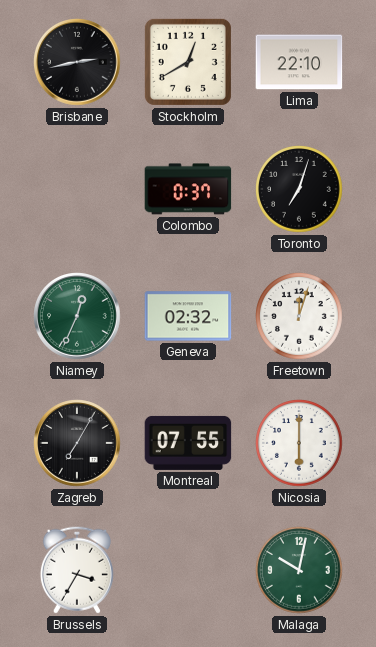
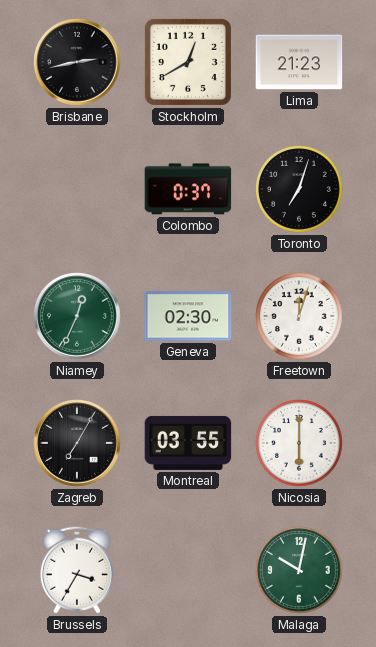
Lima: 22:10 -> 21:23 (299, 62)
Geneva: 02:32 -> 02:30 (188, 316)
Montreal: 07:55 -> 03:55 (188, 443)
